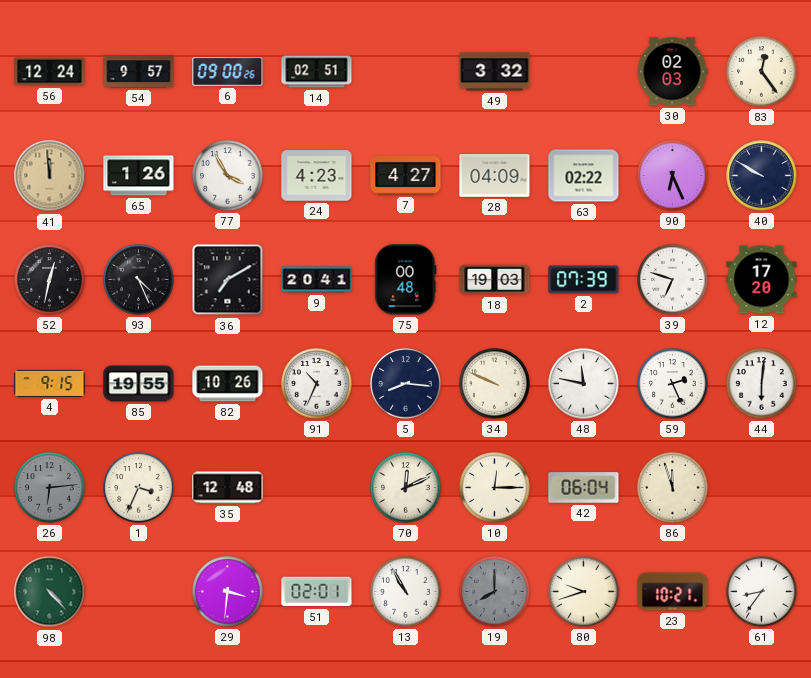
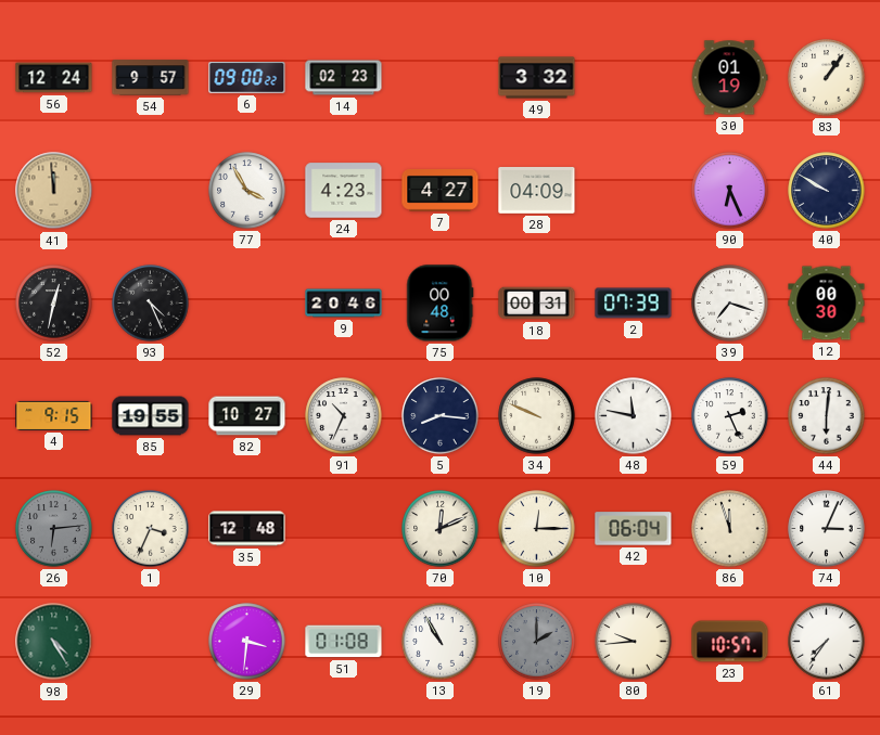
6: 09:00:26 -> 09:00:22 (247, 77)
14: 02:51 -> 02:23 (344, 78)
30: 02:03 -> 01:19 (729, 78)
83: 12:24 -> 1:06 (827, 78)
65: 1:26 -> none (139, 176)
63: 02:22 -> none (584, 176)
36: 7:10 -> none (228, 280)
9: 20:41 -> 20:46 (344, 304)
18: 19:03 -> 00:31 (537, 304)
39: 6:48 -> 7:18 (730, 304)
12: 17:20 -> 00:30 (827, 304)
82: 10:26 -> 10:27 (247, 416)
74: none -> 3:04 (827, 529)
98: 4:23 -> 4:25 (54, 642)
51: 02:01 -> 01:08 (344, 642)
19: 8:00 -> 2:00 (537, 642)
80: 9:42 -> 9:44 (634, 642)
23: 10:21 -> 10:57 (730, 642)
61: 8:36 -> 7:36 (827, 642)
